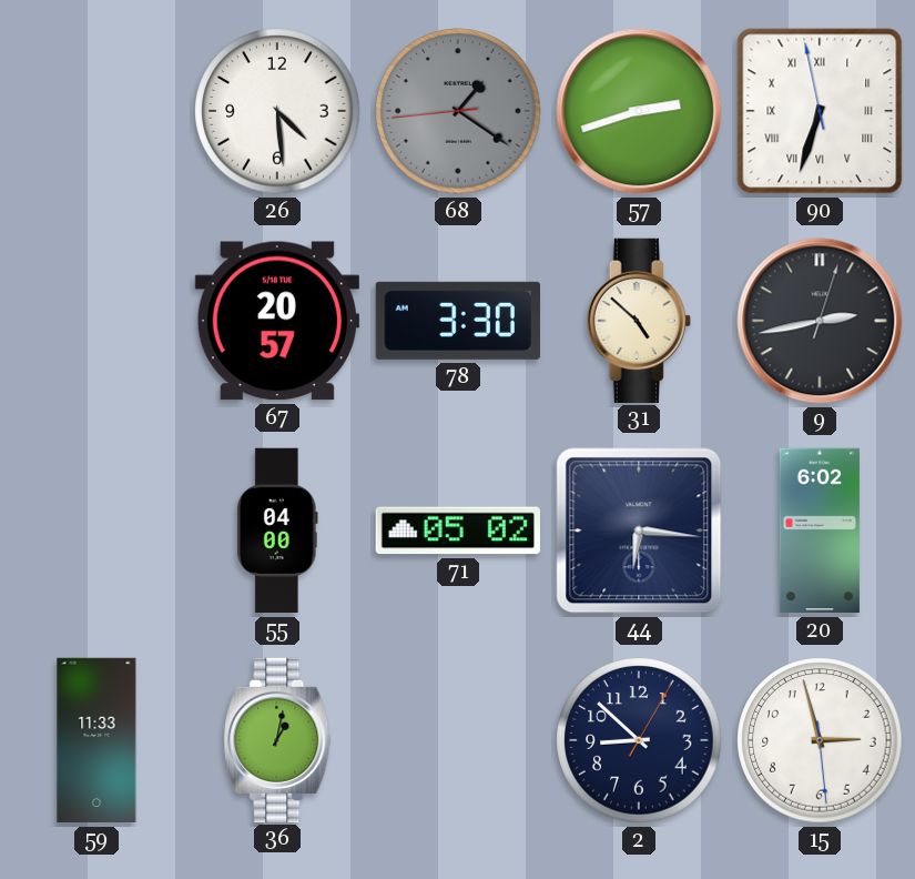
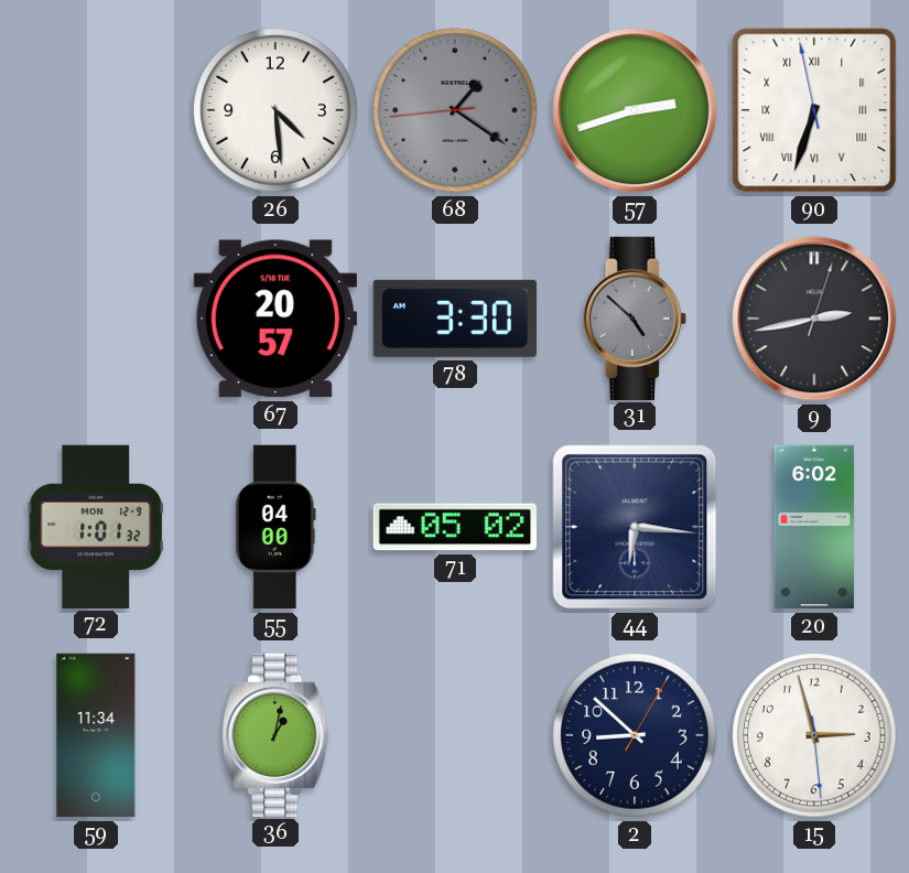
31 dial: cream -> grey (635, 317)
72: none -> 1:01 (95, 526)
59: 11:33 -> 11:34 (96, 735)
